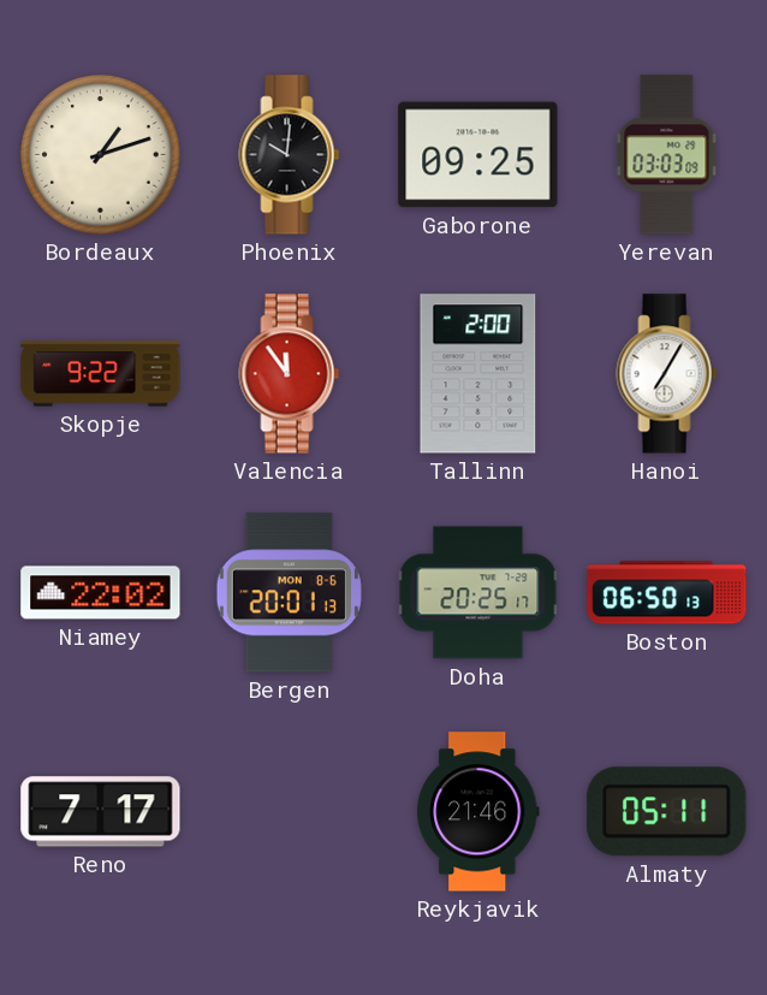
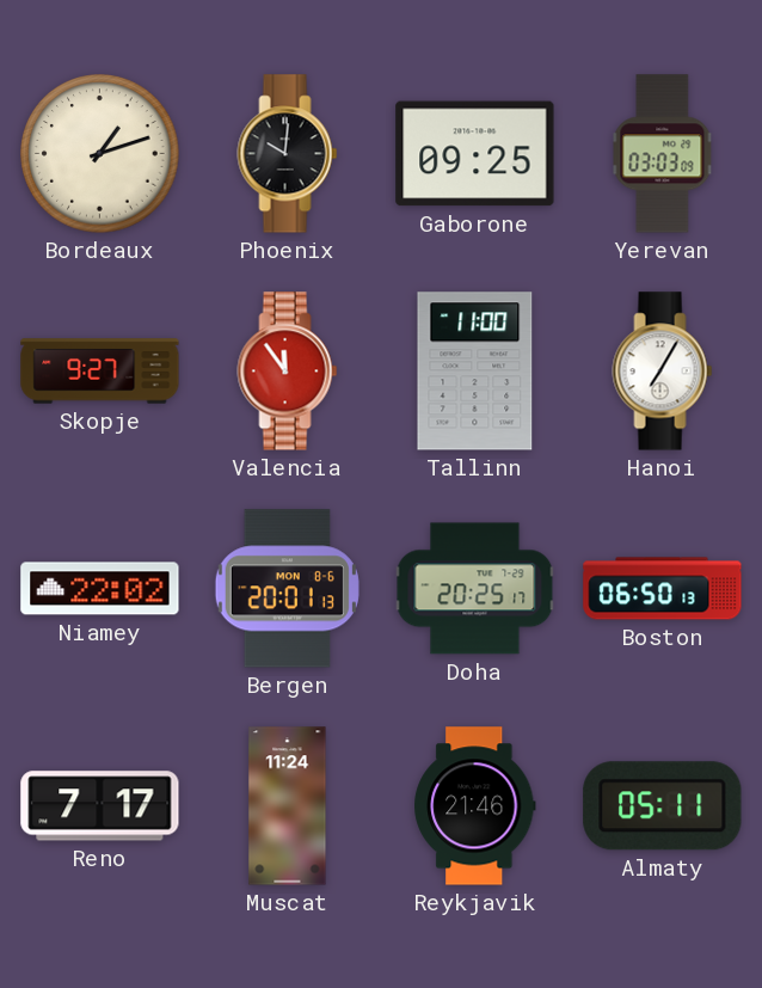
Skopje: 9:22 -> 9:27 (100, 372)
Tallinn: 2:00 -> 11:00 (475, 372)
Muscat: none -> 11:24 (288, 806)
